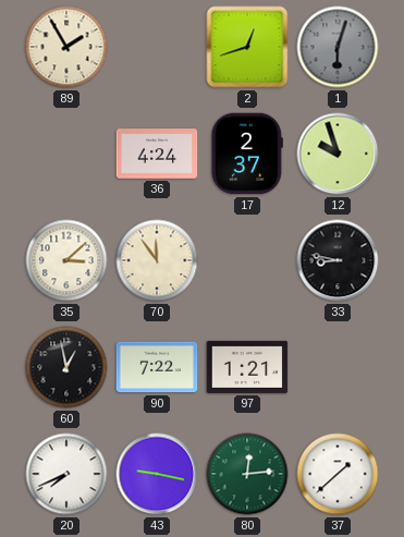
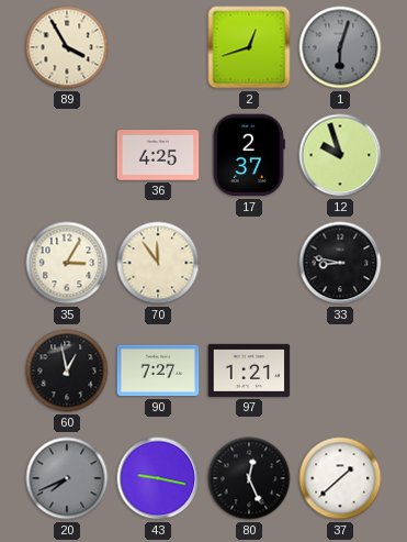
89: 1:55 -> 3:55 (67, 47)
36: 4:24 -> 4:25 (158, 155)
35: 3:08 -> 3:05 (67, 263)
90: 7:22 -> 7:27 (158, 370)
20 dial: white -> grey (67, 478)
80: 12:14 -> 12:26 (249, 478)
80 dial: green -> black (249, 478)
